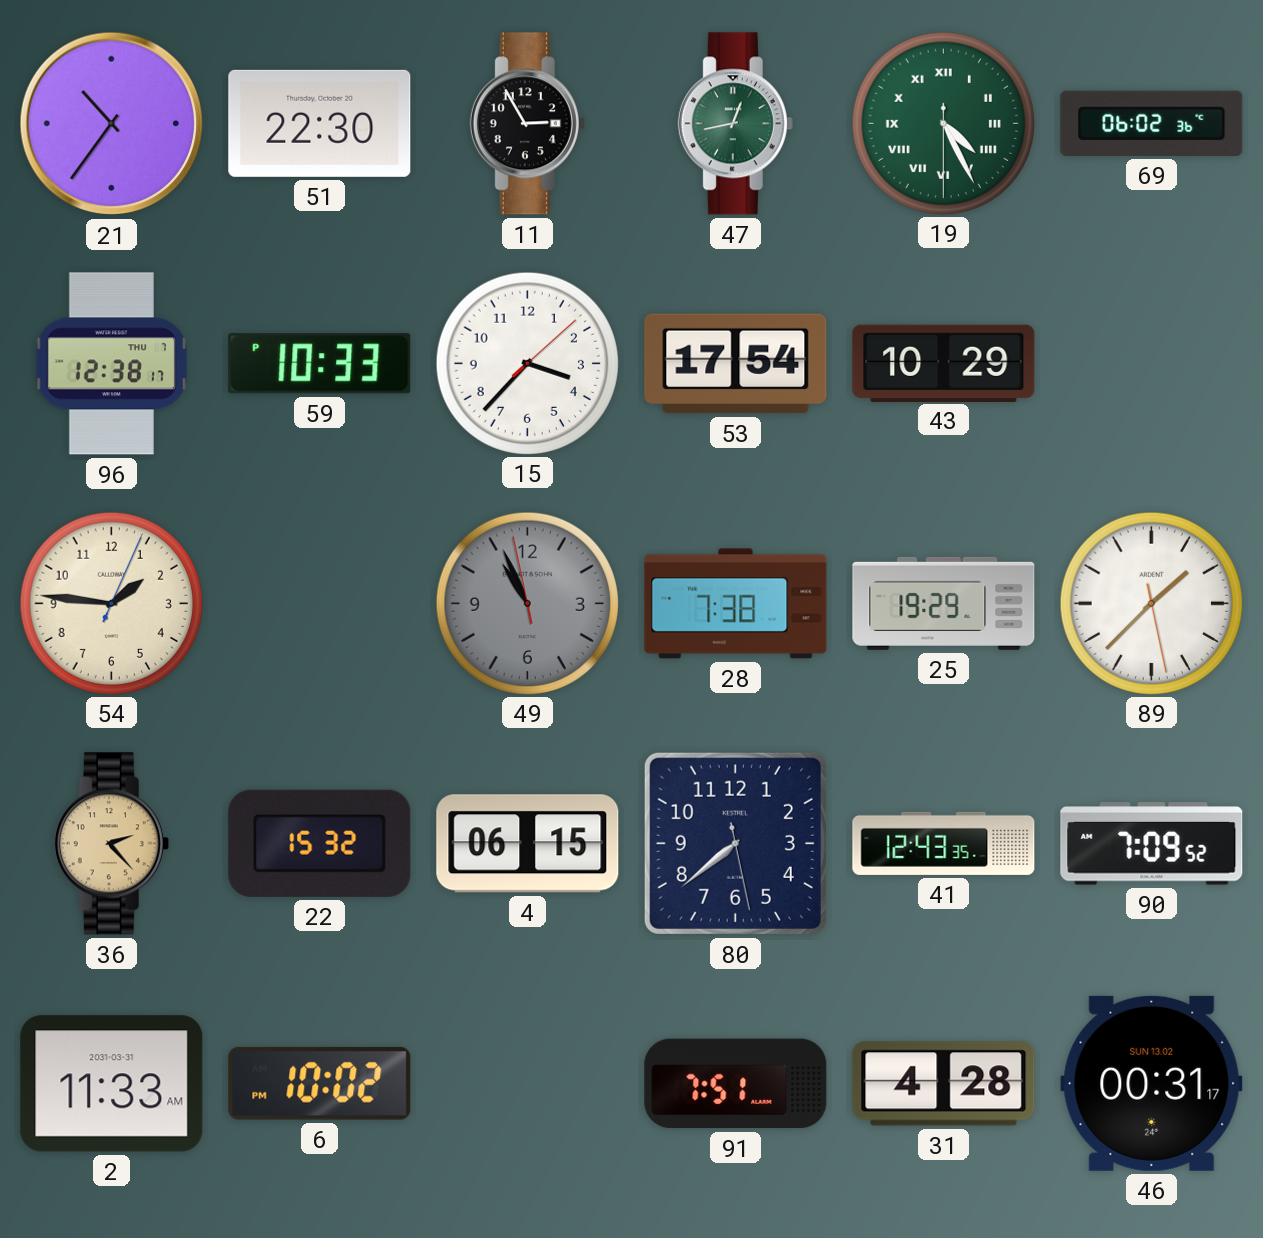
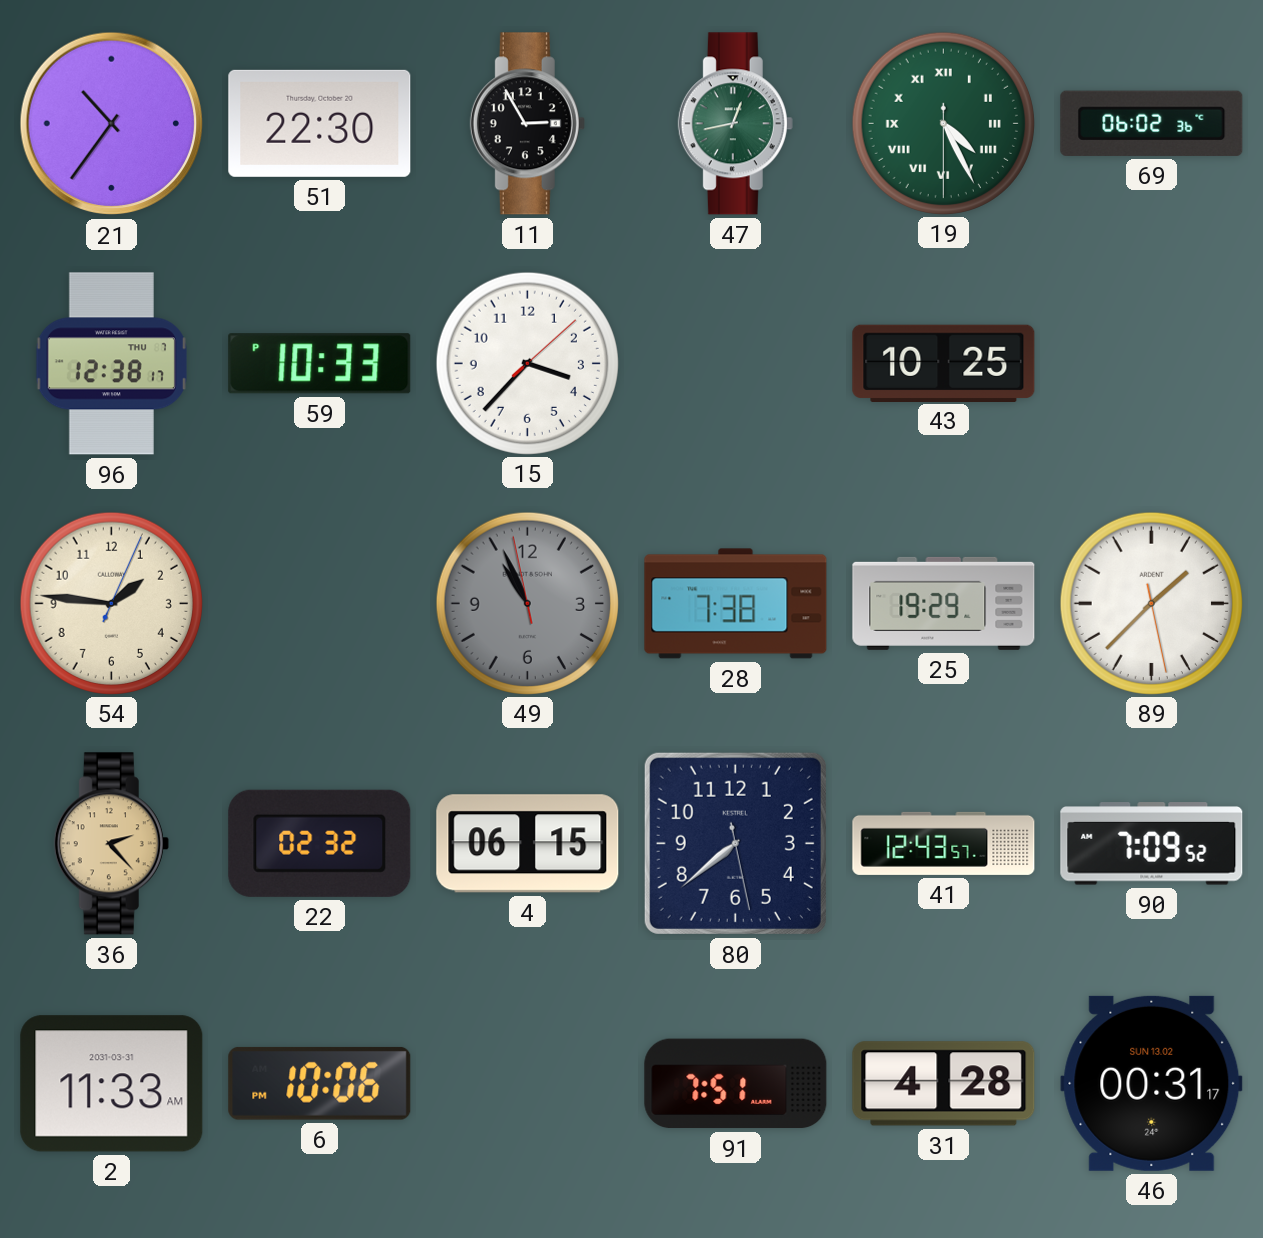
53: 17:54 -> none (736, 364)
43: 10:29 -> 10:25 (944, 363)
22: 15:32 -> 02:32 (320, 843)
41: 12:43:35 -> 12:43:57 (944, 843)
6: 10:02 -> 10:06 (320, 1083)
